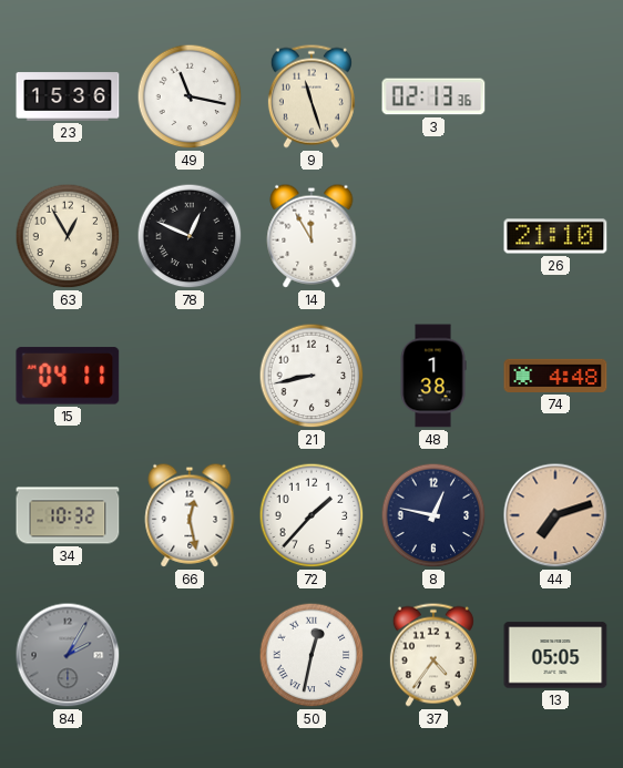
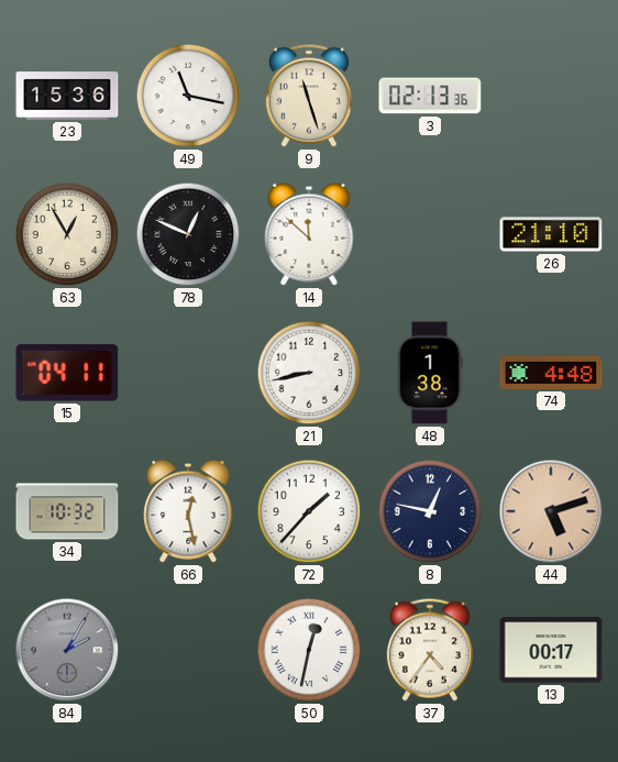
14: 11:55 -> 11:52 (309, 234)
44: 7:12 -> 5:12 (551, 511)
13: 05:05 -> 00:17 (551, 650)
